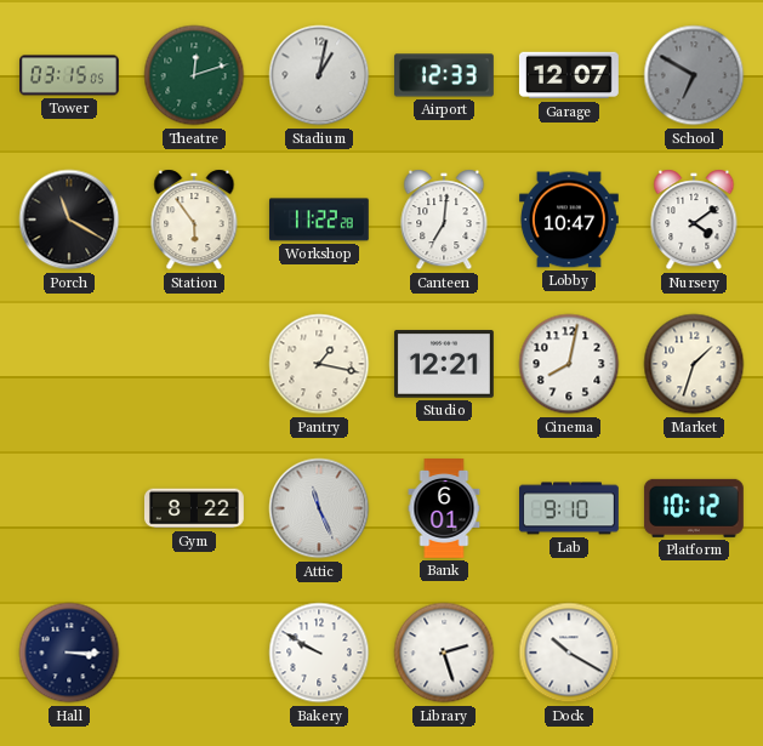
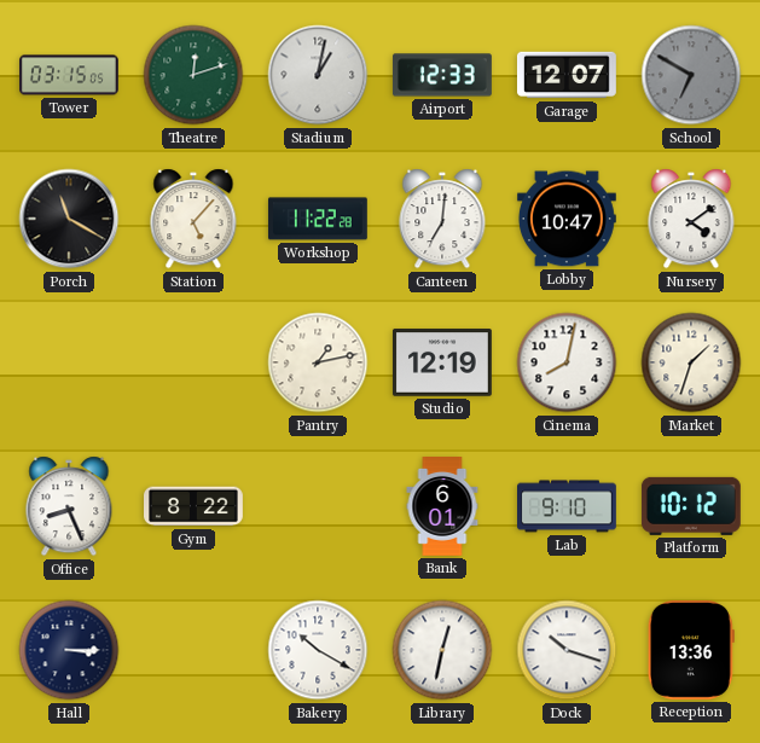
Station: 5:54 -> 5:07 (193, 219)
Pantry: 1:17 -> 1:13 (318, 362)
Studio: 12:21 -> 12:19 (442, 362)
Office: none -> 8:26 (69, 506)
Attic: 11:26 -> none (319, 508)
Bakery: 9:50 -> 10:20 (318, 650)
Library: 2:27 -> 12:32 (442, 650)
Dock: 10:20 -> 10:18 (567, 650)
Reception: none -> 13:36 (691, 650)
